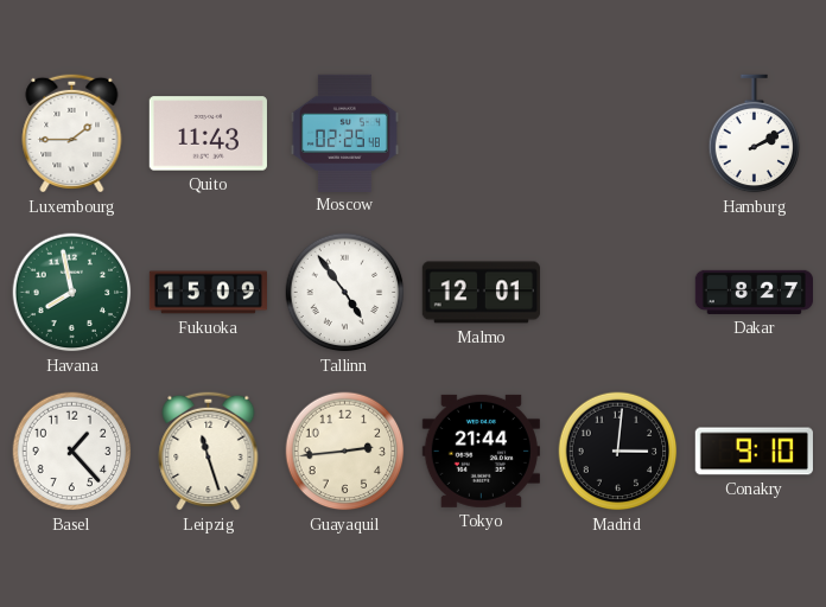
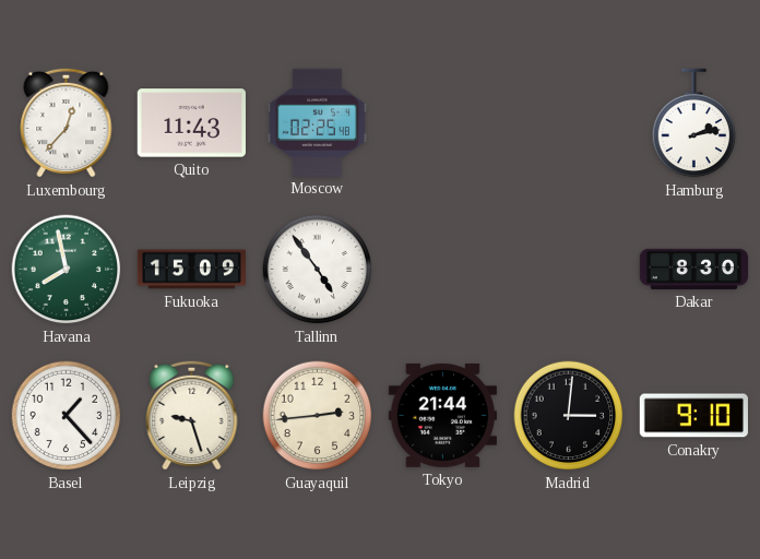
Luxembourg: 1:45 -> 12:37 (67, 122)
Hamburg: 2:10 -> 2:13 (694, 123)
Malmo: 12:01 -> none (481, 293)
Dakar: 8:27 -> 8:30 (693, 269)
Leipzig: 11:27 -> 9:27 (192, 415)
